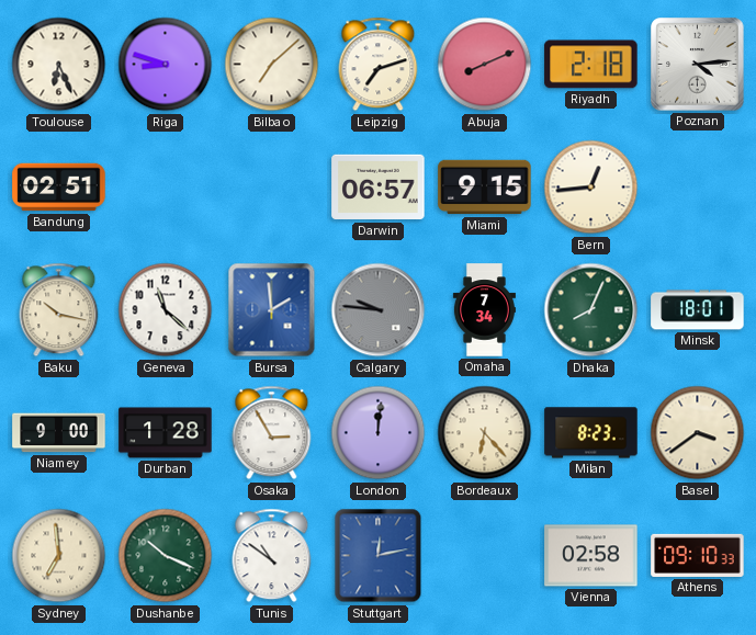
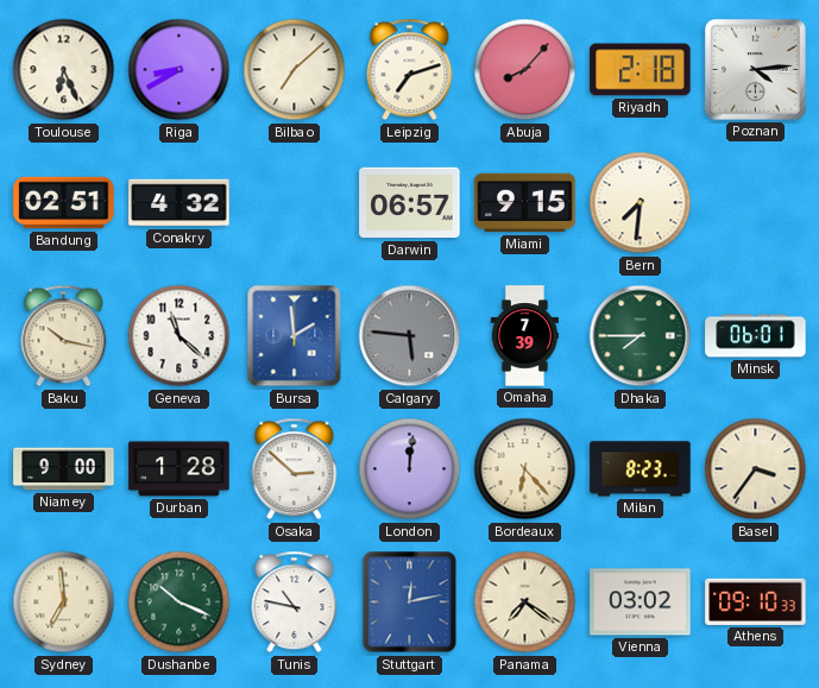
Riga: 8:48 -> 8:40 (179, 70)
Abuja: 8:11 -> 8:07 (525, 70)
Conakry: none -> 4:32 (179, 203)
Bern: 12:44 -> 7:31 (641, 203)
Calgary: 9:46 -> 5:46 (410, 336)
Omaha: 7:34 -> 7:39 (524, 336)
Dhaka: 8:04 -> 7:45 (641, 336)
Minsk: 18:01 -> 06:01 (756, 336)
Osaka: 2:55 -> 2:52 (295, 469)
Basel: 3:39 -> 3:36 (756, 469)
Tunis: 10:51 -> 10:47 (295, 602)
Panama: none -> 7:21 (525, 602)
Vienna: 02:58 -> 03:02 (641, 602)
